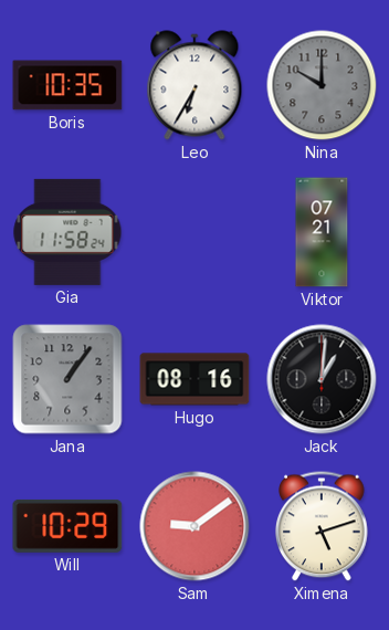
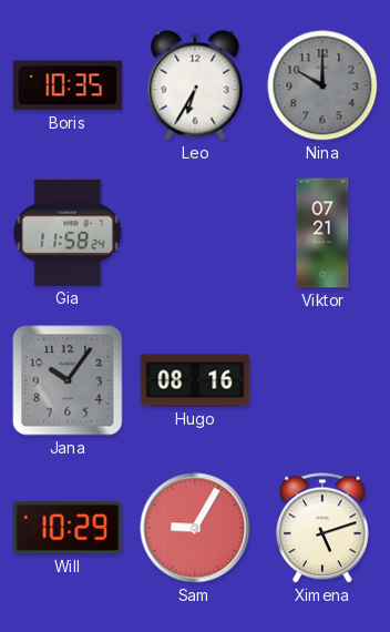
Jana: 1:06 -> 10:06 (68, 380)
Jack: 1:01 -> none (322, 379)
Sam: 9:09 -> 9:05 (195, 528)
